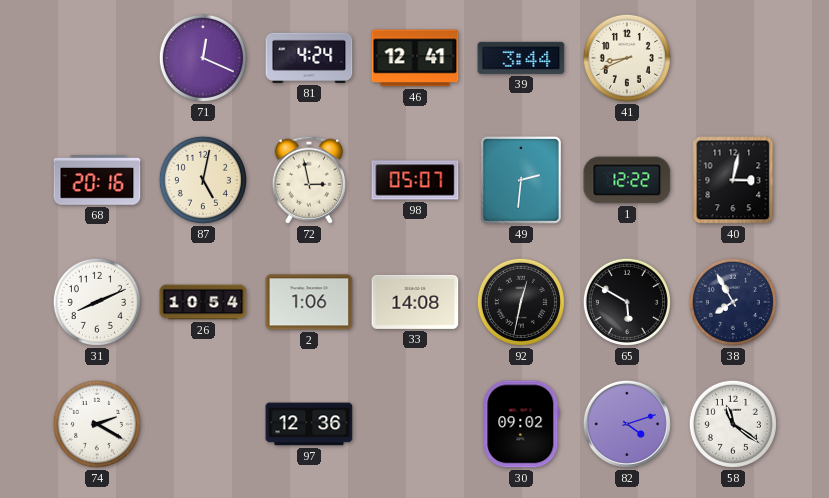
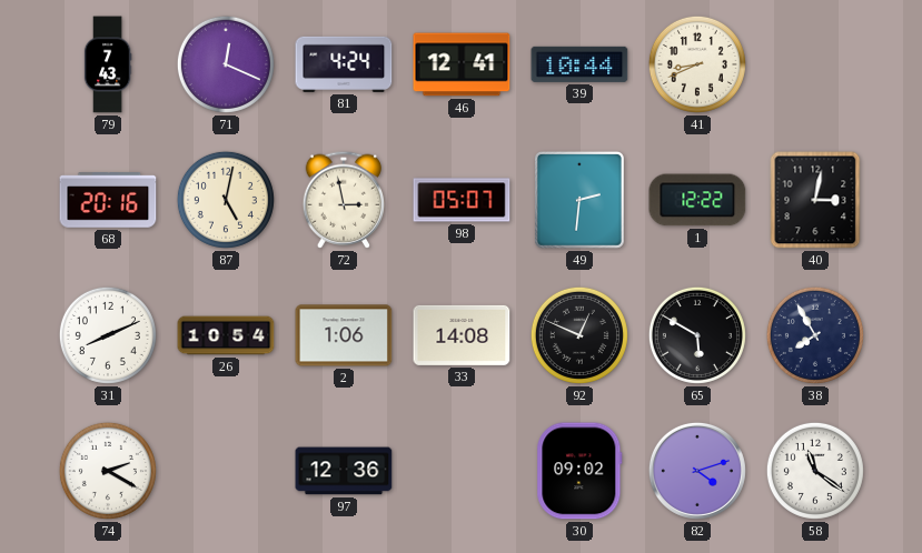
79: none -> 7:43 (108, 64)
39: 3:44 -> 10:44 (579, 64)
92: 12:32 -> 12:49 (579, 335)
